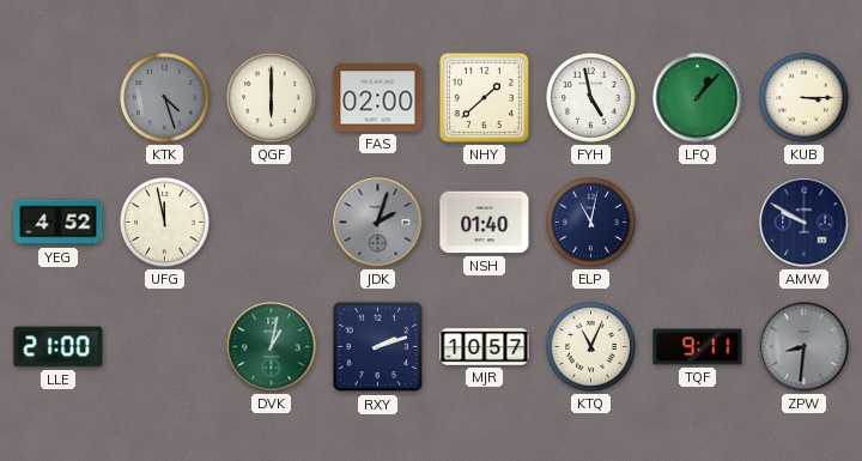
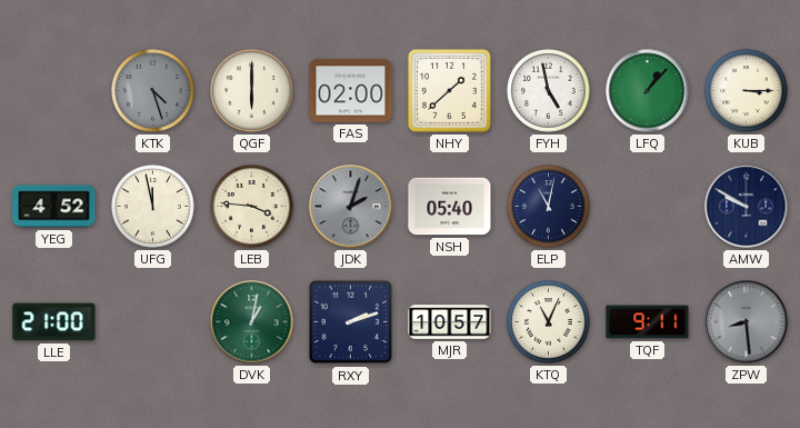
LEB: none -> 3:46 (252, 207)
NSH: 01:40 -> 05:40 (450, 207)
ZPW: 8:31 -> 8:29 (747, 322)
